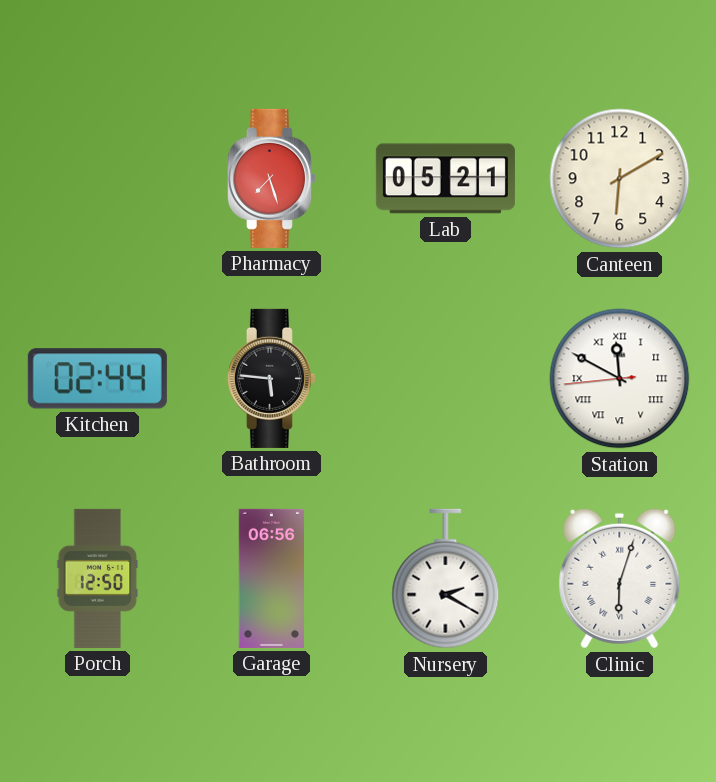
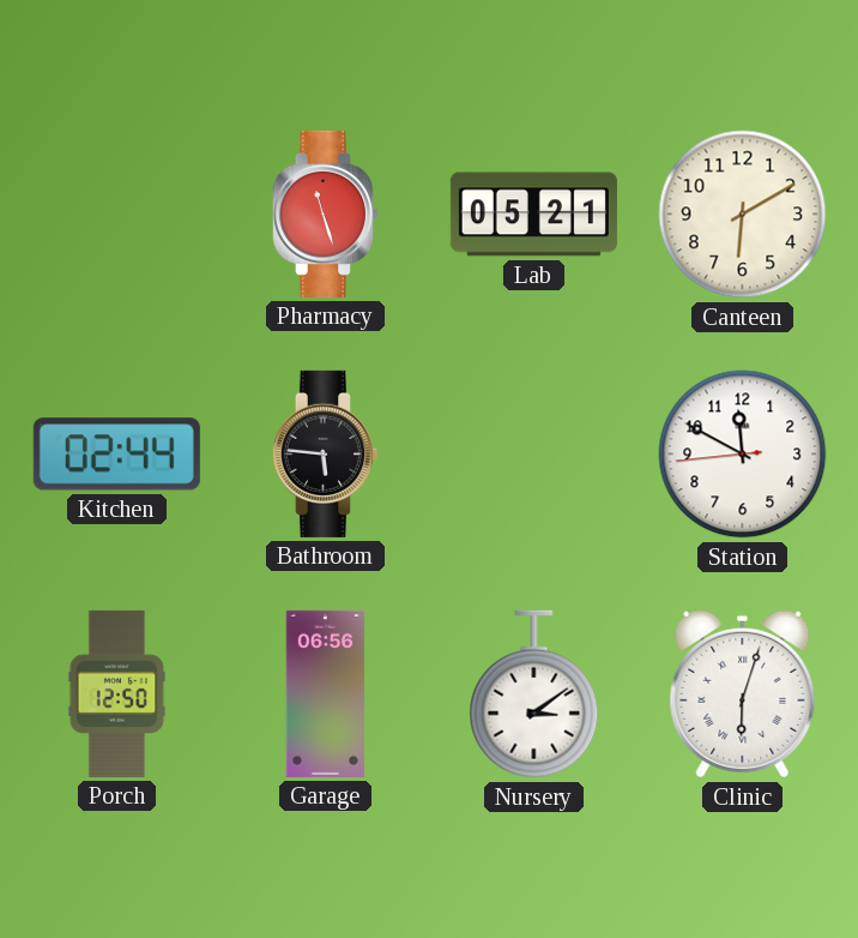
Pharmacy: 7:27 -> 11:27 (325, 214)
Station numerals: Roman -> Arabic (743, 455)
Nursery: 2:20 -> 3:09 (534, 695)
